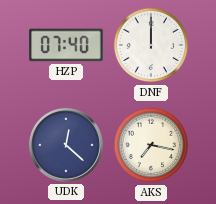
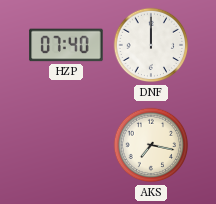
UDK: 12:22 -> none (66, 145)
